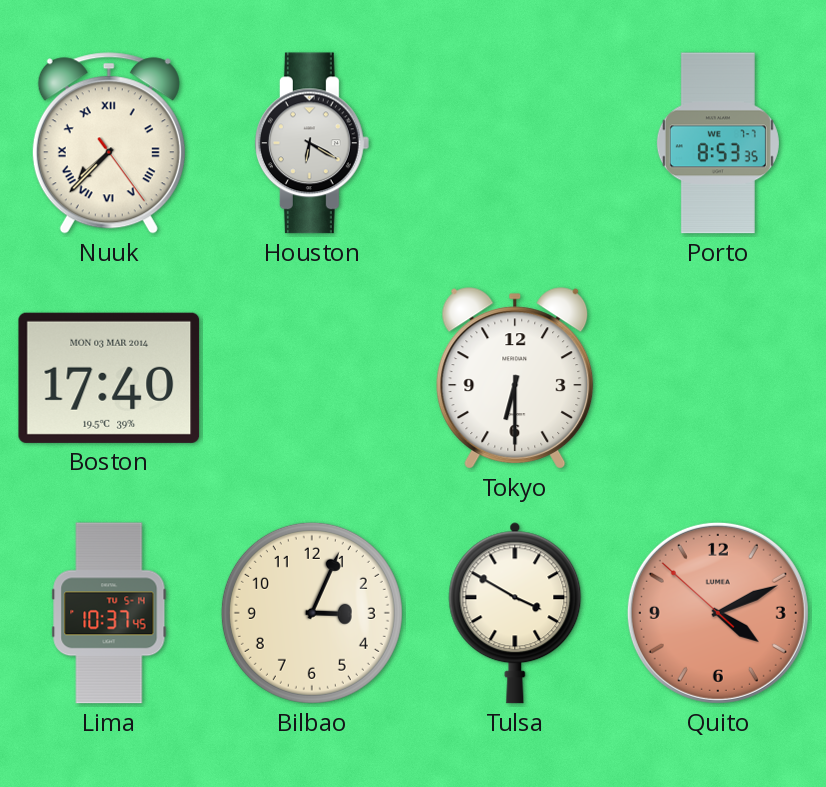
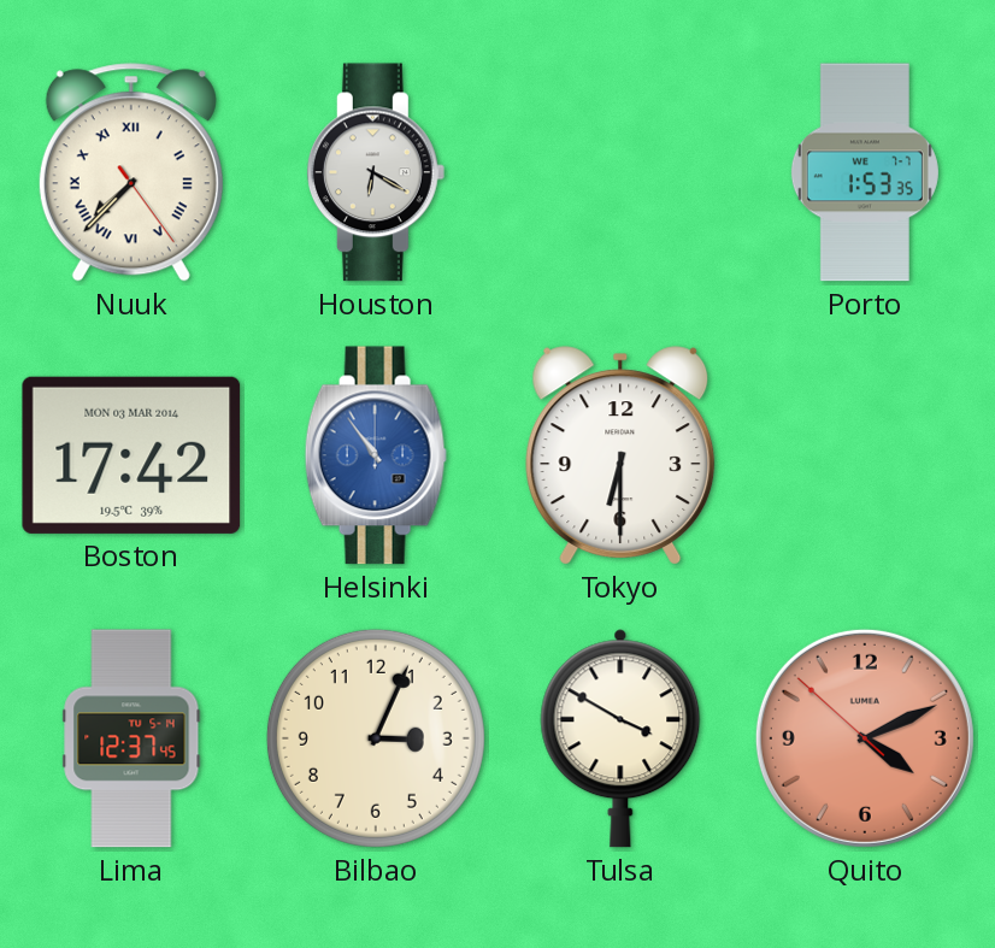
Porto: 8:53 -> 1:53 (865, 172)
Boston: 17:40 -> 17:42 (131, 455)
Helsinki: none -> 10:54 (376, 455)
Lima: 10:37 -> 12:37 (131, 738)
